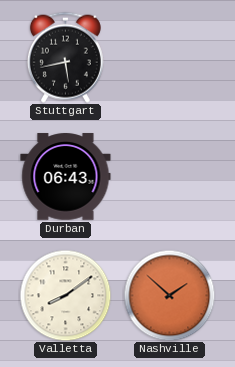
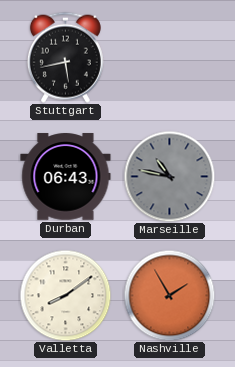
Marseille: none -> 10:47 (169, 176)
Nashville: 1:52 -> 1:55 (169, 295)
